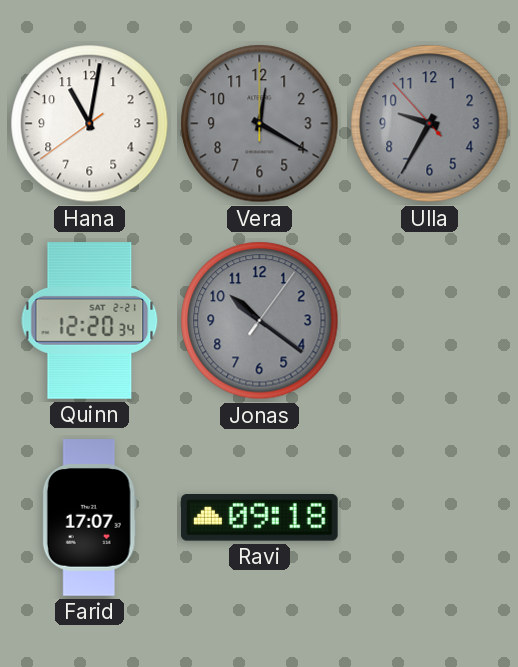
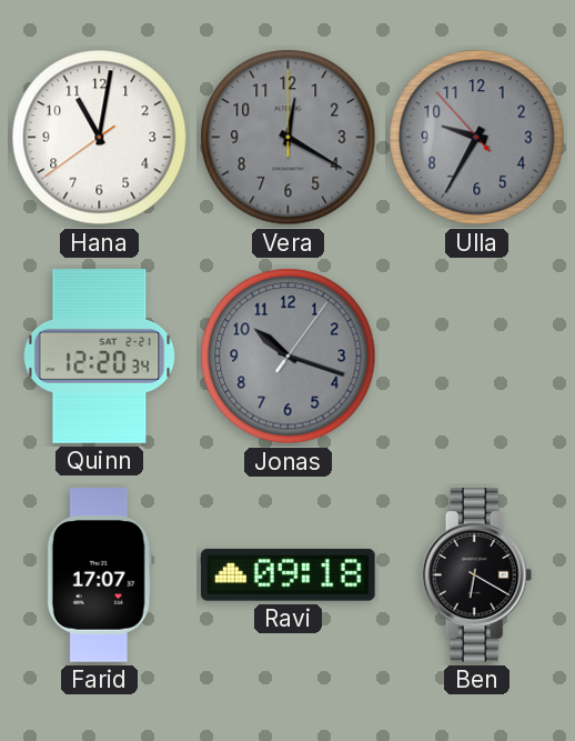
Jonas: 10:21 -> 10:18 (289, 357)
Ben: none -> 6:20 (477, 575)
